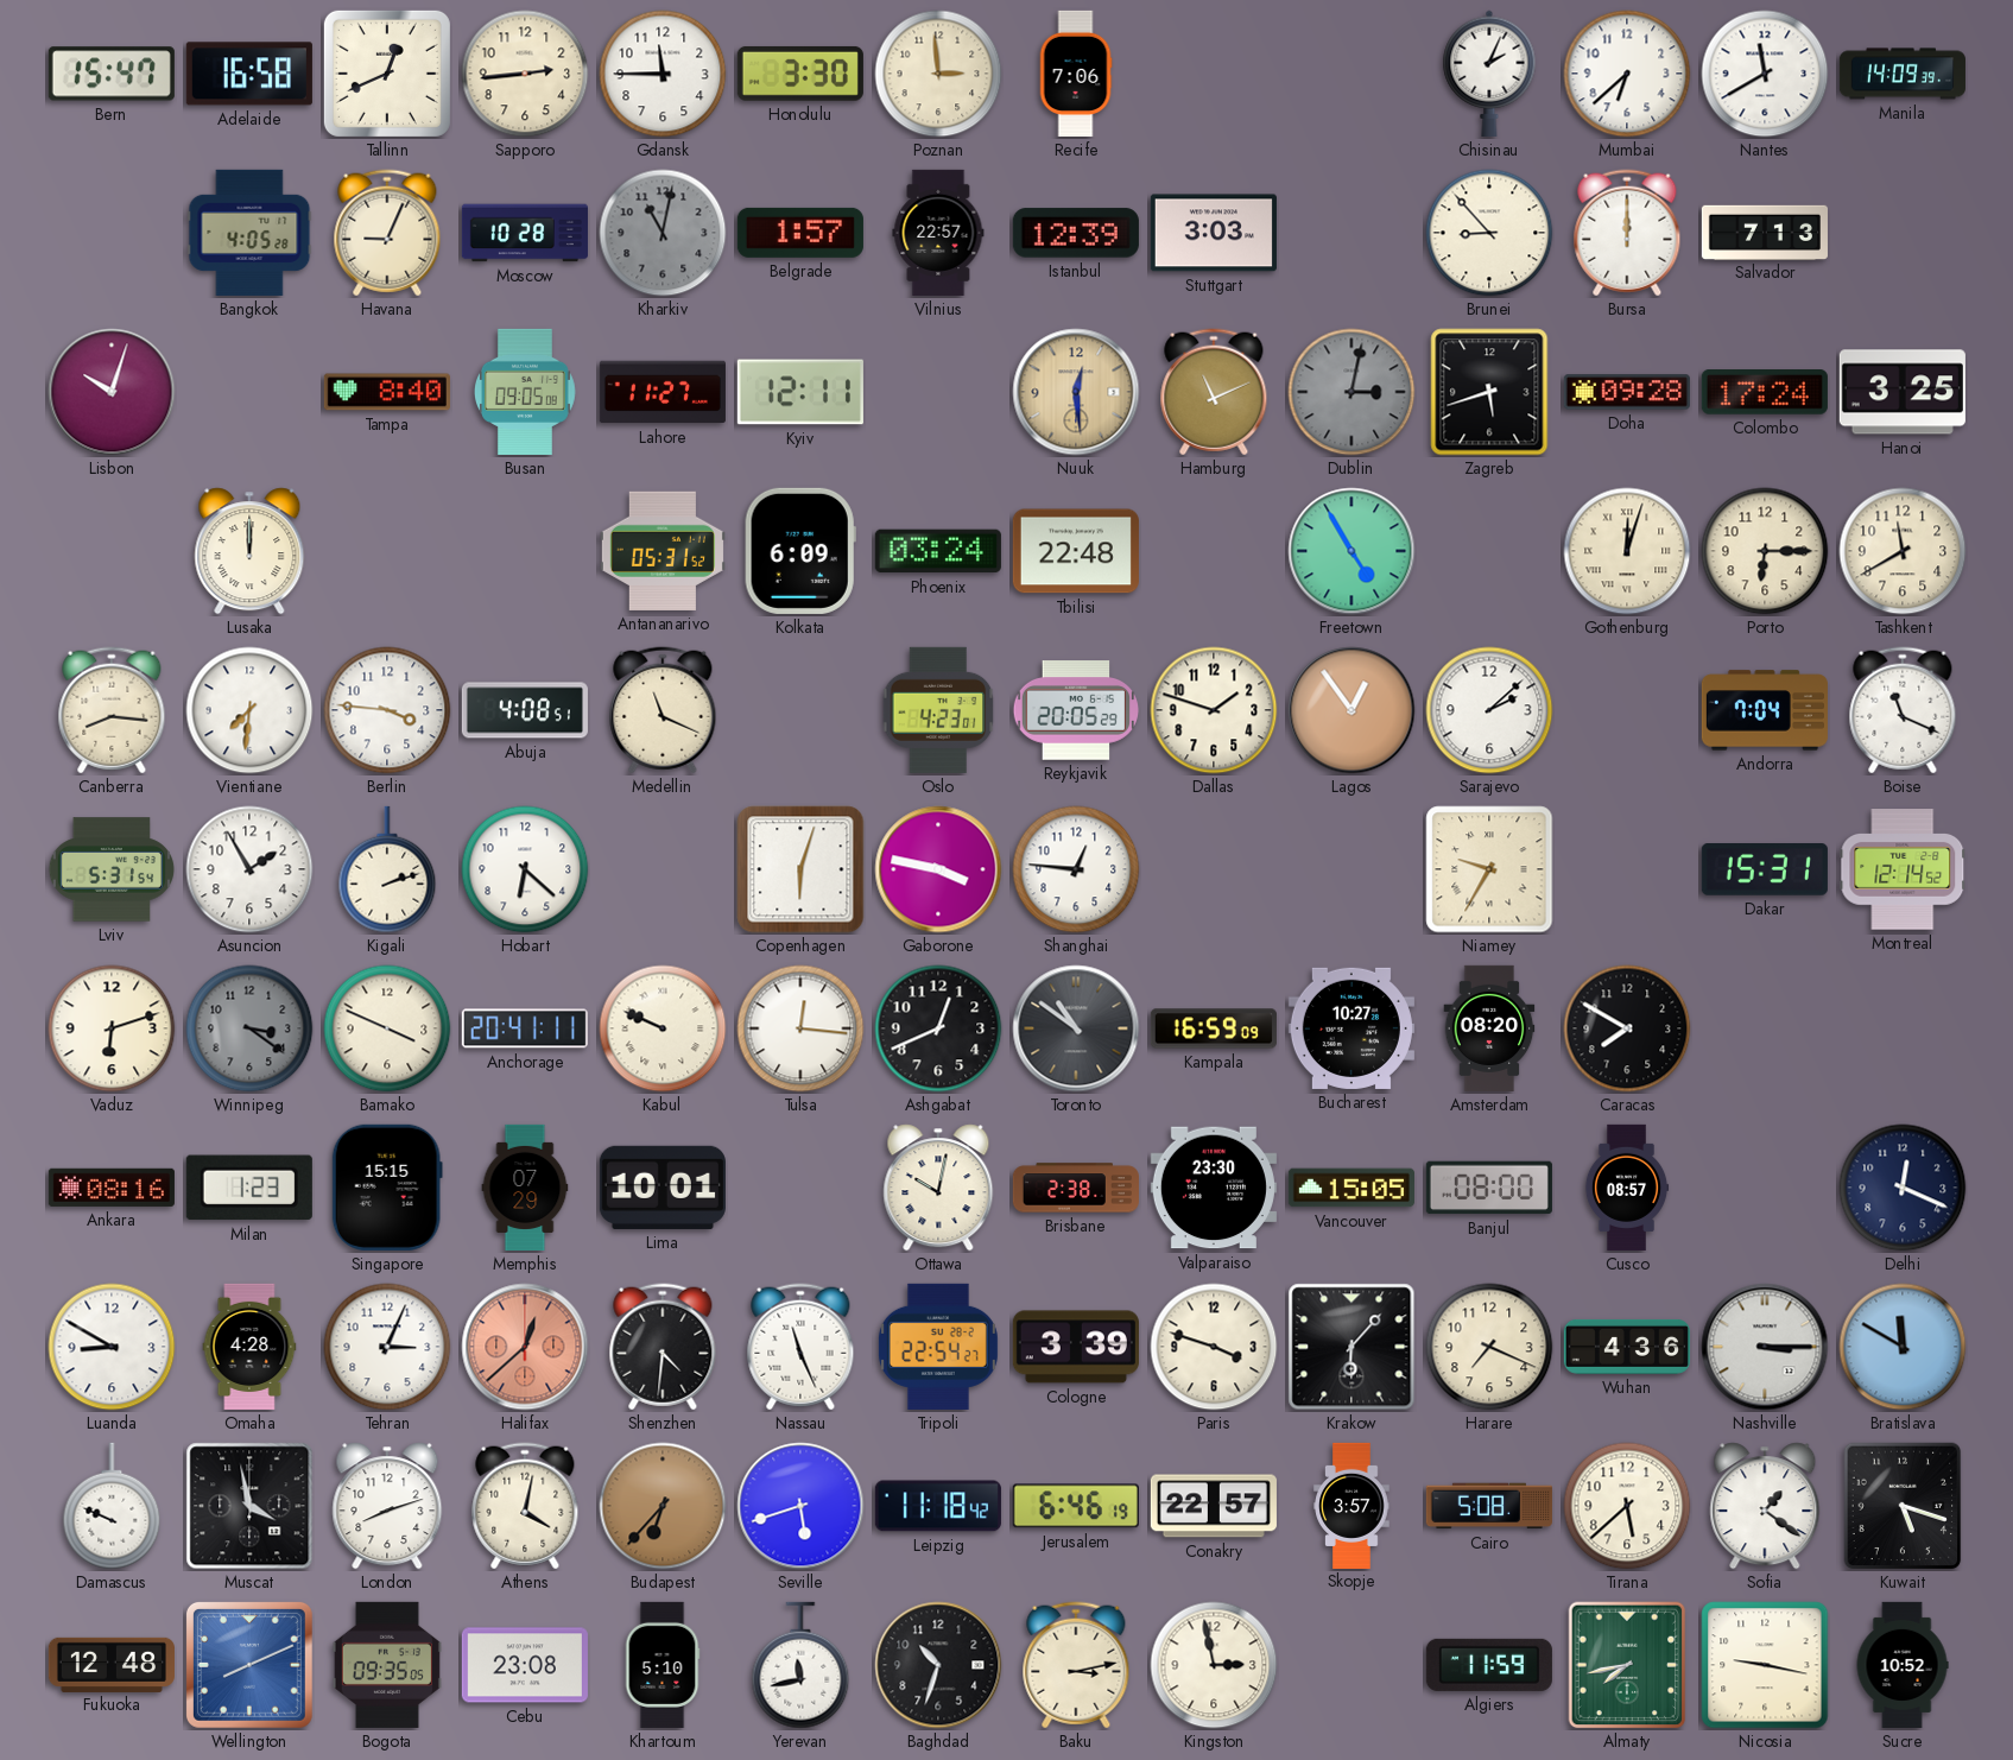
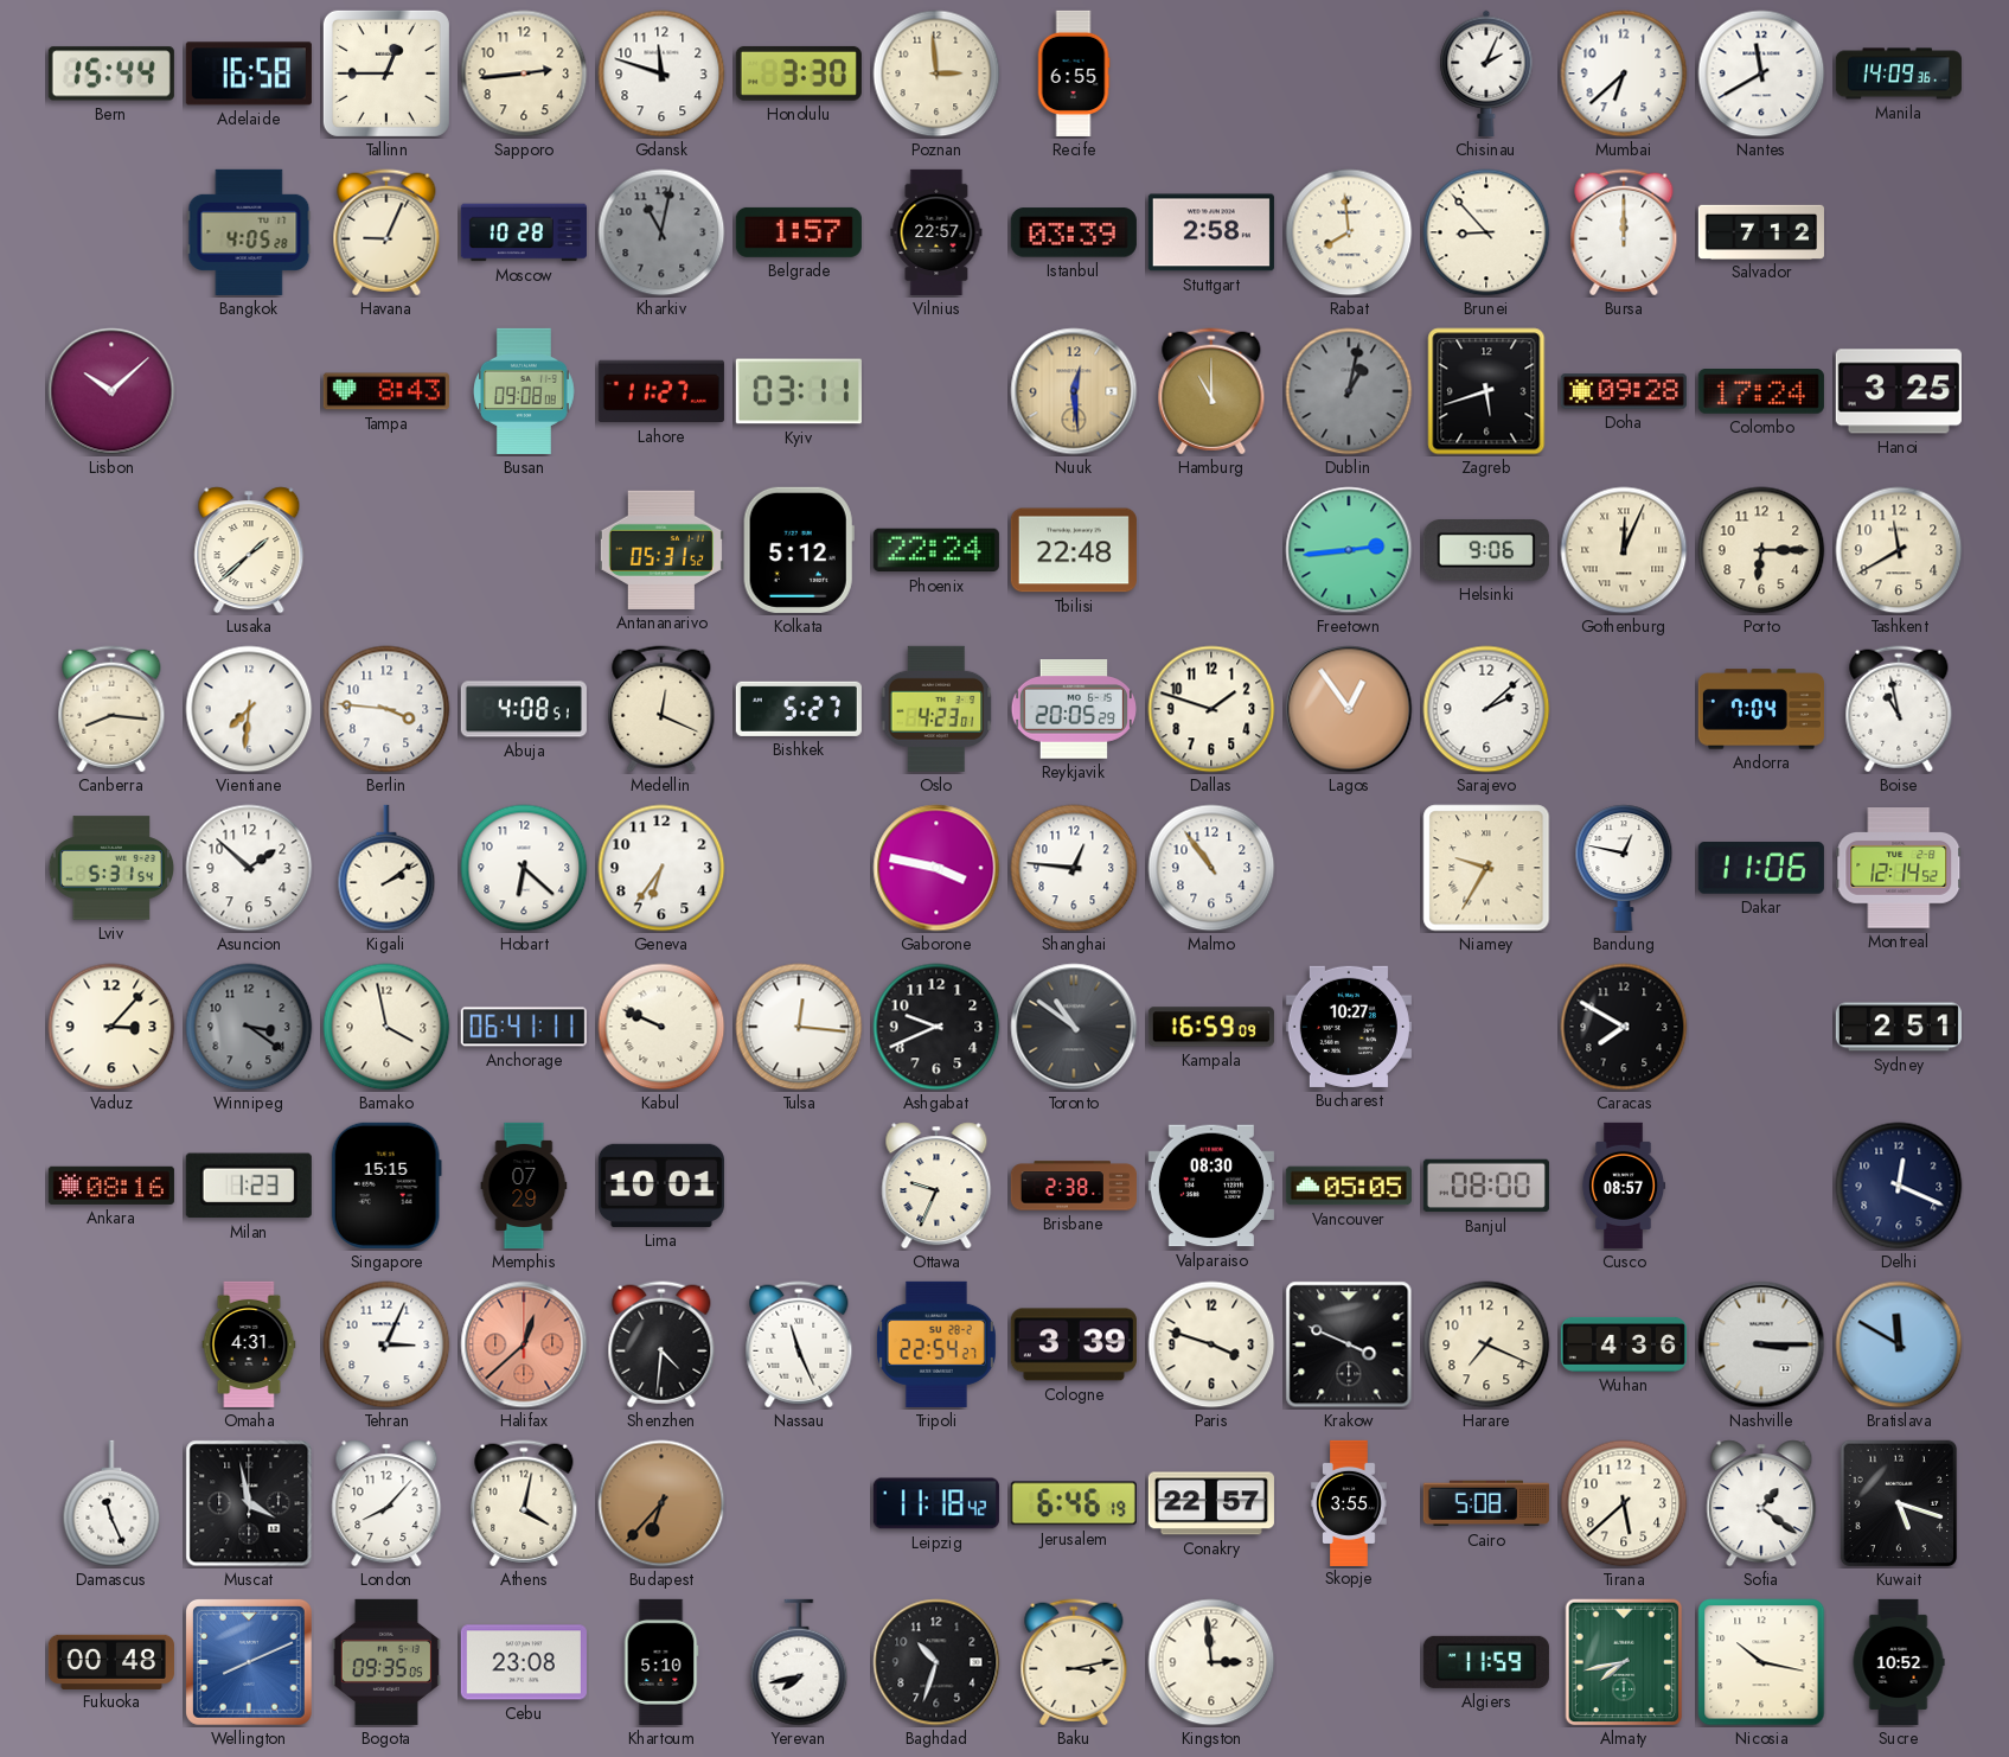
Bern: 15:47 -> 15:44 (111, 74)
Tallinn: 12:41 -> 12:45 (386, 74)
Gdansk: 11:45 -> 11:48 (661, 74)
Recife: 7:06 -> 6:55 (1074, 74)
Manila: 14:09:39 -> 14:09:36 (1899, 74)
Istanbul: 12:39 -> 03:39 (1074, 232)
Stuttgart: 3:03 -> 2:58 (1211, 232)
Rabat: none -> 7:59 (1349, 232)
Salvador: 7:13 -> 7:12 (1761, 231)
Lisbon: 10:03 -> 10:08 (111, 391)
Tampa: 8:40 -> 8:43 (386, 391)
Busan: 09:05 -> 09:08 (524, 391)
Kyiv: 12:11 -> 03:11 (799, 391)
Hamburg: 11:11 -> 11:00 (1211, 391)
Dublin: 3:02 -> 1:02 (1349, 391)
Lusaka: 12:00 -> 1:38 (249, 550)
Kolkata: 6:09 -> 5:12 (799, 550)
Phoenix: 03:24 -> 22:24 (936, 550)
Freetown: 4:55 -> 2:44 (1349, 550)
Helsinki: none -> 9:06 (1486, 551)
Gothenburg: 12:03 -> 12:04 (1624, 550)
Medellin: 11:19 -> 12:19 (661, 709)
Bishkek: none -> 5:27 (799, 709)
Boise: 11:19 -> 10:58 (1899, 709)
Asuncion: 1:55 -> 1:52 (249, 868)
Kigali: 2:12 -> 2:09 (386, 868)
Geneva: none -> 6:36 (661, 868)
Copenhagen: 6:03 -> none (800, 869)
Malmo: none -> 10:54 (1211, 868)
Bandung: none -> 12:47 (1624, 868)
Dakar: 15:31 -> 11:06 (1761, 869)
Vaduz: 6:12 -> 3:07 (111, 1027)
Bamako: 3:49 -> 3:58 (386, 1027)
Anchorage: 20:41 -> 06:41 (524, 1027)
Ashgabat: 12:41 -> 9:41 (936, 1027)
Amsterdam: 08:20 -> none (1489, 1028)
Sydney: none -> 2:51 (1899, 1027)
Ottawa: 10:02 -> 9:34 (936, 1186)
Valparaiso: 23:30 -> 08:30 (1211, 1186)
Vancouver: 15:05 -> 05:05 (1349, 1186)
Luanda: 8:50 -> none (112, 1347)
Omaha: 4:28 -> 4:31 (249, 1344)
Krakow: 6:07 -> 3:49 (1349, 1344)
Damascus: 9:49 -> 11:26 (111, 1503)
London: 8:12 -> 8:07 (386, 1503)
Seville: 5:42 -> none (800, 1506)
Skopje: 3:57 -> 3:55 (1349, 1502)
Fukuoka: 12:48 -> 00:48 (111, 1661)
Yerevan: 11:43 -> 7:43 (799, 1662)
Kingston: 2:58 -> 2:59 (1211, 1662)
Nicosia: 9:17 -> 10:17 (1761, 1662)
